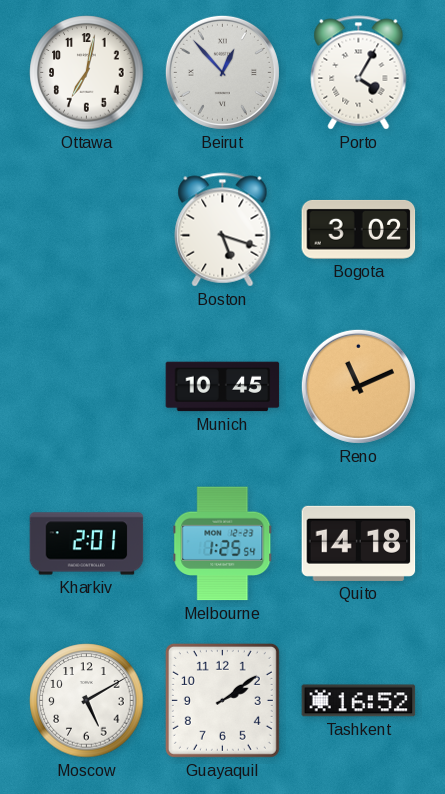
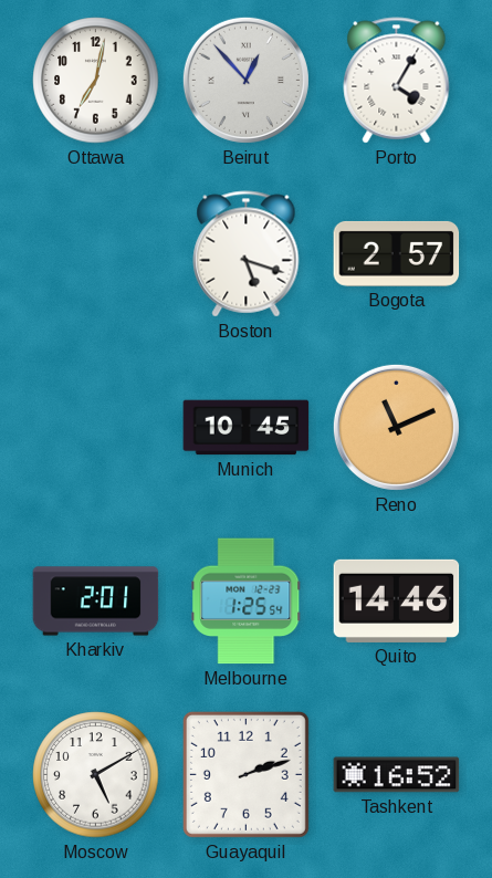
Bogota: 3:02 -> 2:57 (397, 253)
Quito: 14:18 -> 14:46 (397, 600)
Guayaquil: 2:09 -> 2:12 (245, 774)
